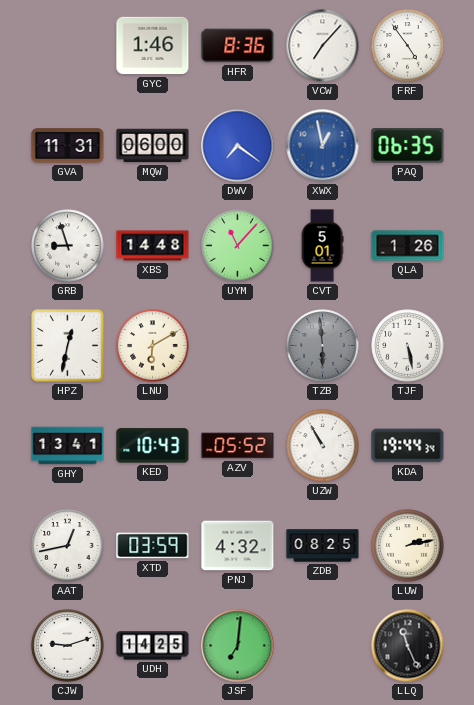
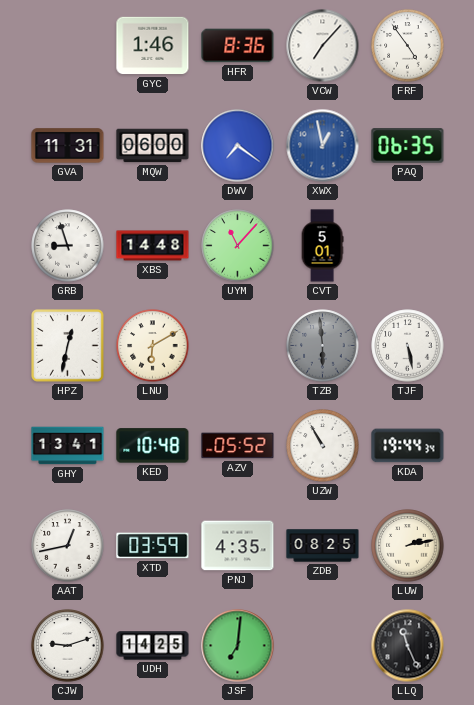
QLA: 1:26 -> none (408, 246)
KED: 10:43 -> 10:48 (153, 446)
PNJ: 4:32 -> 4:35 (238, 546)
